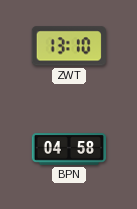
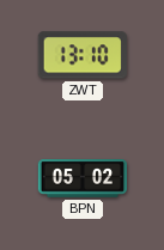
BPN: 04:58 -> 05:02 (81, 178)
